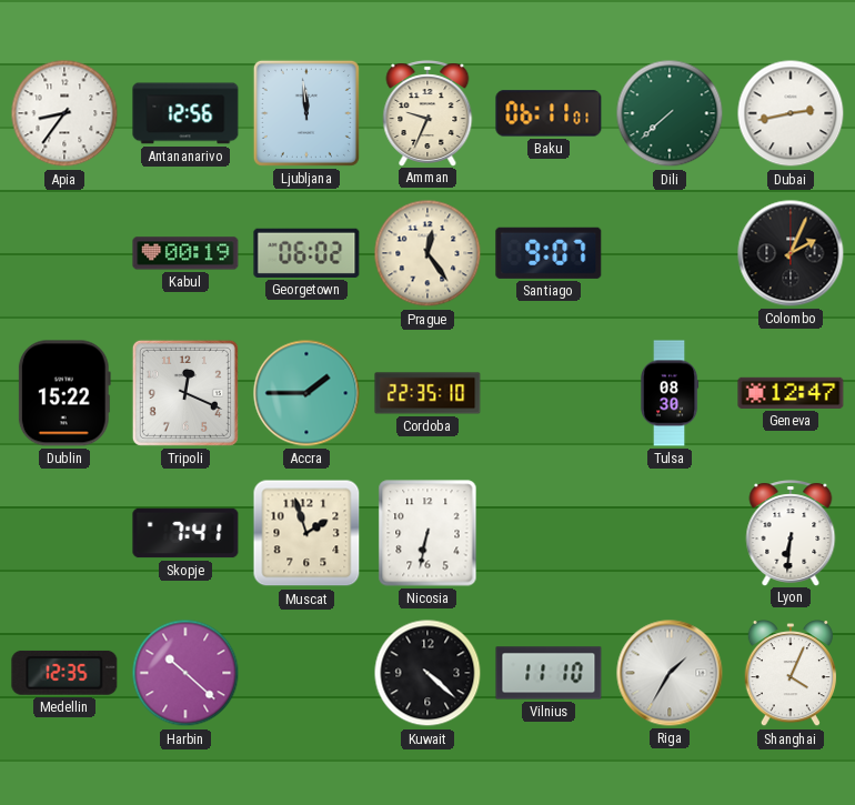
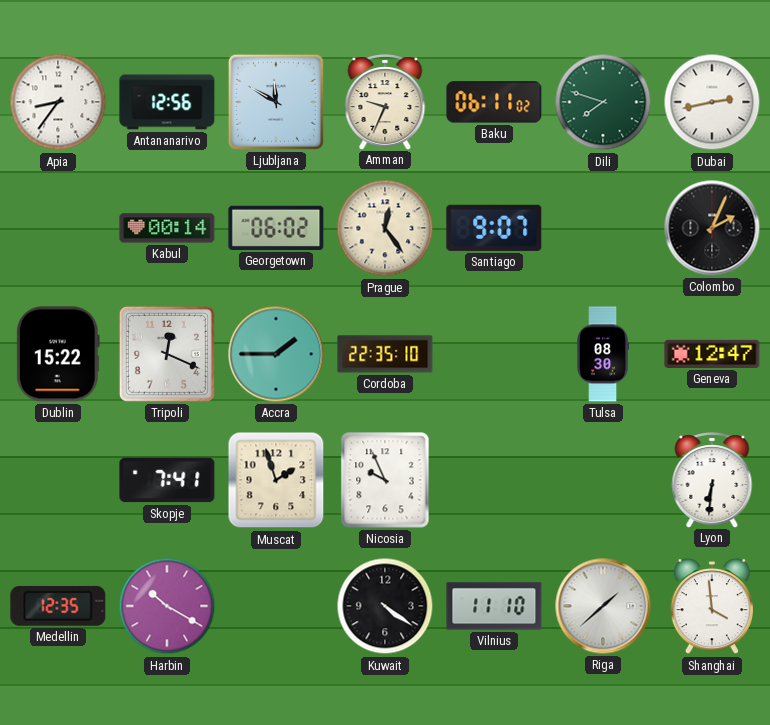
Ljubljana: 11:59 -> 11:50 (276, 102)
Baku: 06:11:01 -> 06:11:02 (494, 102)
Dili: 7:38 -> 7:48 (603, 102)
Kabul: 00:19 -> 00:14 (167, 228)
Nicosia: 6:32 -> 9:56 (385, 480)
Harbin: 10:22 -> 10:20 (167, 606)
Kuwait: 4:22 -> 4:21 (385, 606)
Riga: 1:35 -> 1:38 (603, 606)
Shanghai: 4:04 -> 3:59 (711, 607)
